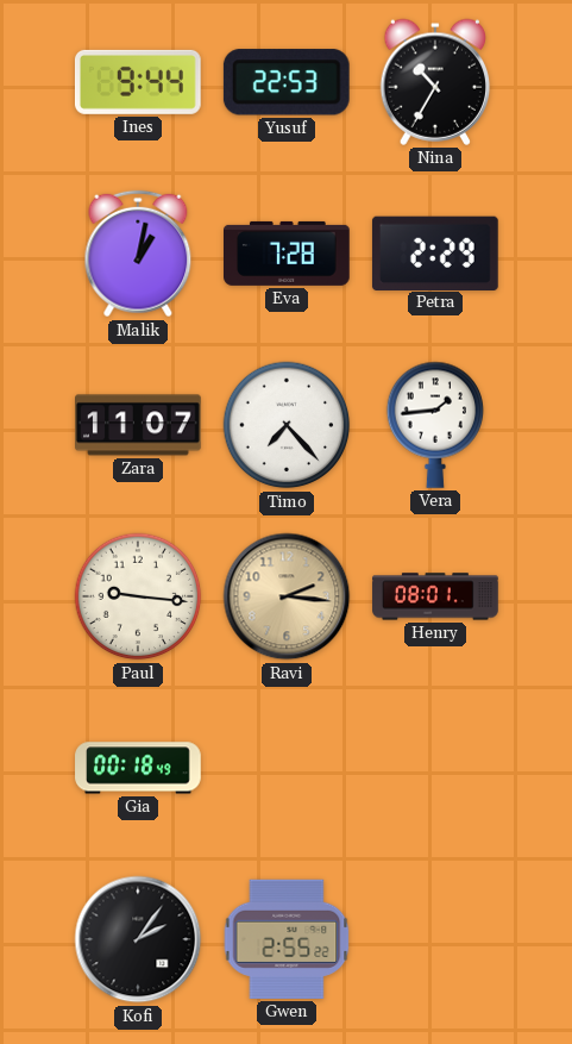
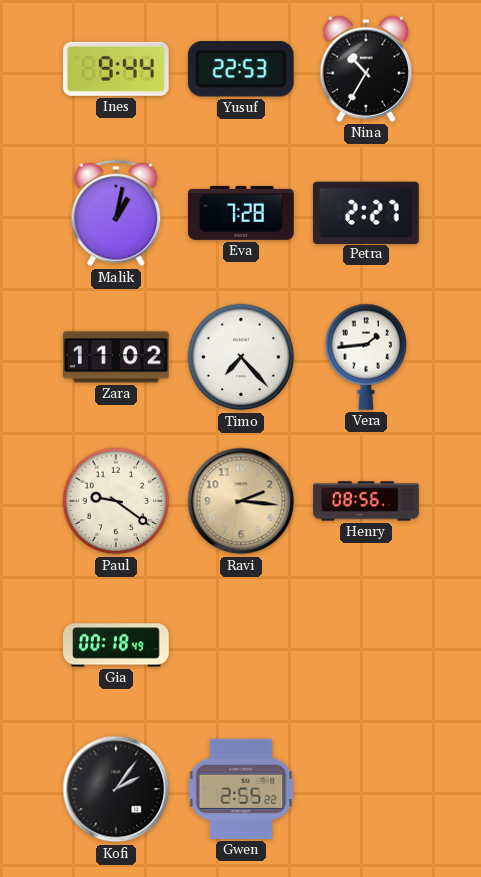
Petra: 2:29 -> 2:27 (366, 212)
Zara: 11:07 -> 11:02 (116, 357)
Paul: 9:16 -> 9:21 (116, 501)
Henry: 08:01 -> 08:56 (366, 501)
